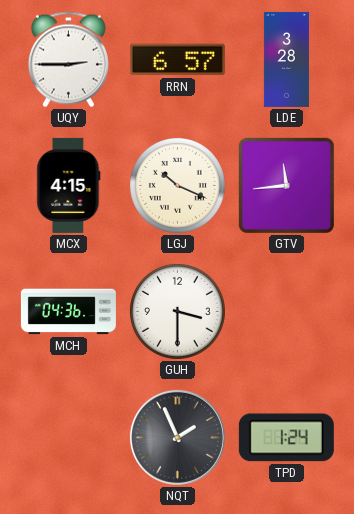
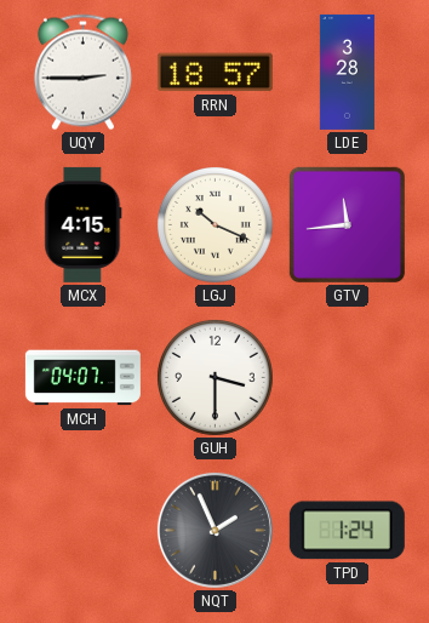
RRN: 6:57 -> 18:57 (215, 73)
MCH: 04:36 -> 04:07 (82, 378)
